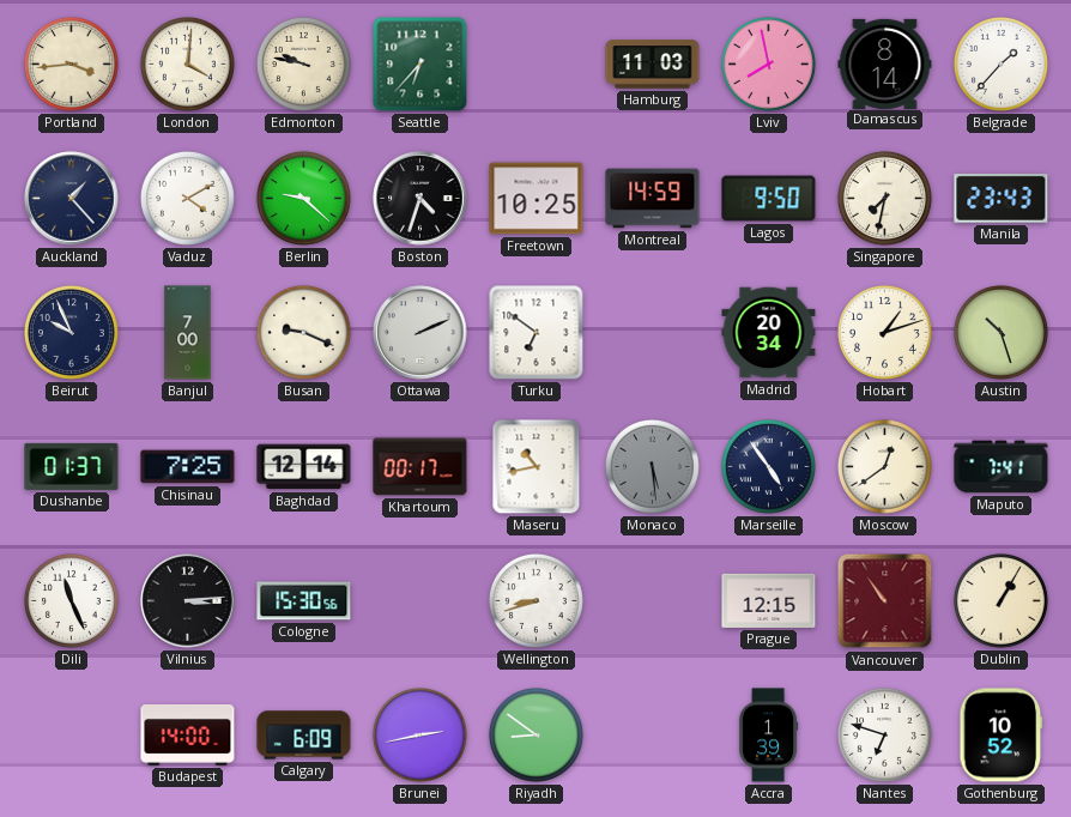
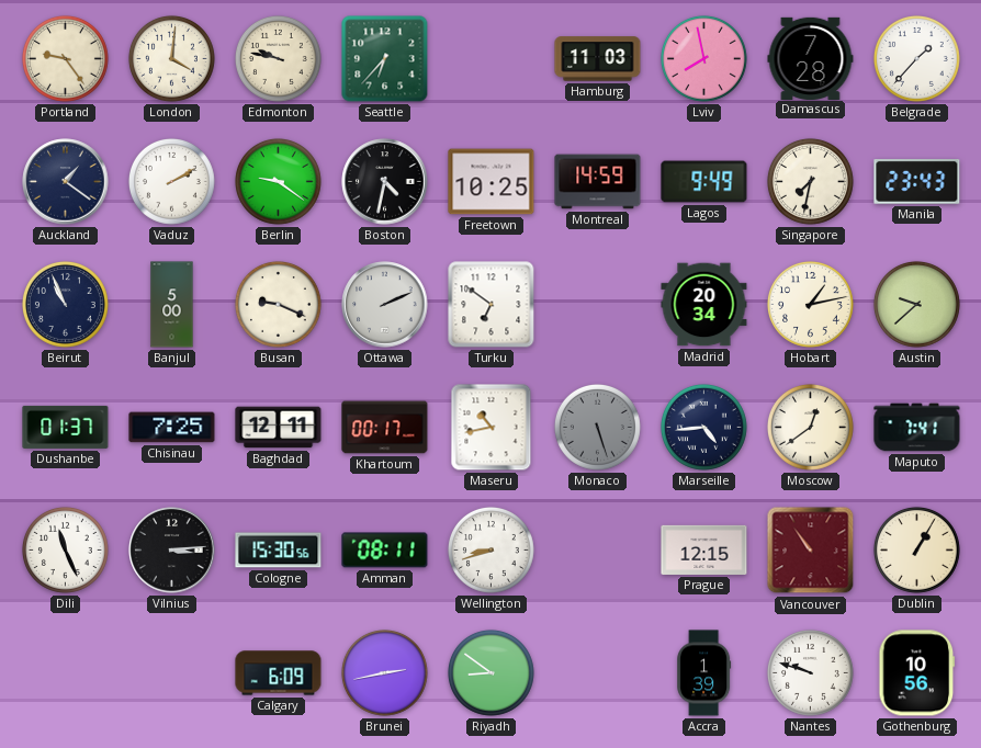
Portland: 3:44 -> 9:24 (65, 58)
Damascus: 8:14 -> 7:28 (811, 58)
Auckland: 1:23 -> 1:21 (66, 182)
Vaduz: 4:10 -> 2:10 (171, 181)
Berlin: 9:22 -> 9:21 (278, 181)
Boston: 4:33 -> 4:32 (385, 182)
Lagos: 9:50 -> 9:49 (704, 182)
Beirut: 9:56 -> 10:56 (65, 304)
Banjul: 7:00 -> 5:00 (172, 305)
Hobart: 1:12 -> 1:13 (810, 304)
Austin: 10:27 -> 9:38 (916, 304)
Baghdad: 12:14 -> 12:11 (279, 428)
Monaco: 5:29 -> 5:27 (597, 427)
Marseille: 4:54 -> 4:44 (703, 427)
Amman: none -> 08:11 (385, 551)
Budapest: 14:00 -> none (188, 734)
Nantes: 6:48 -> 9:48 (810, 672)
Gothenburg: 10:52 -> 10:56 (917, 673)
